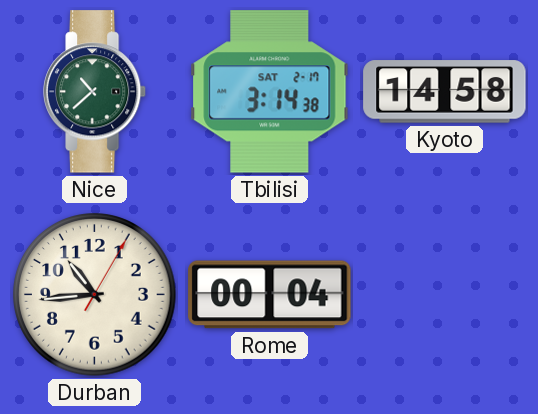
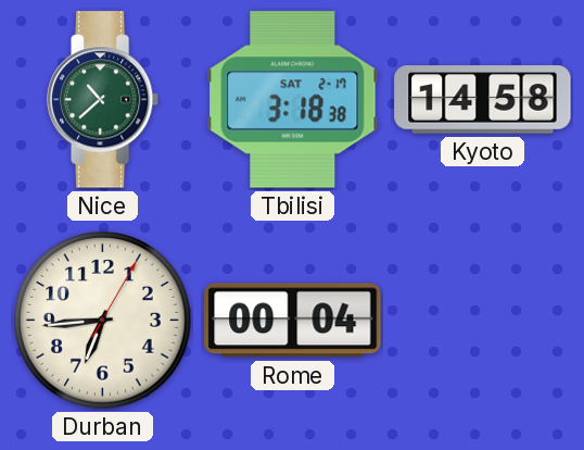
Tbilisi: 3:14 -> 3:18 (293, 100)
Durban: 10:44 -> 6:44 (103, 321)
